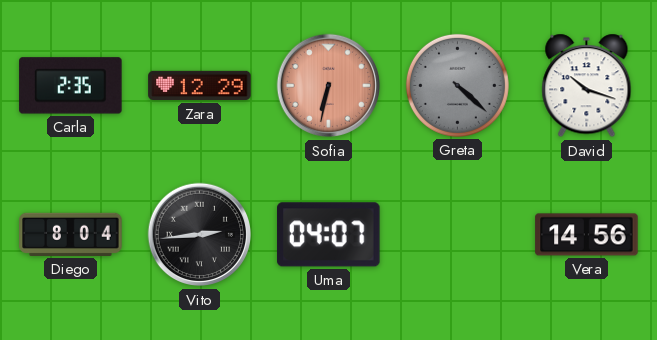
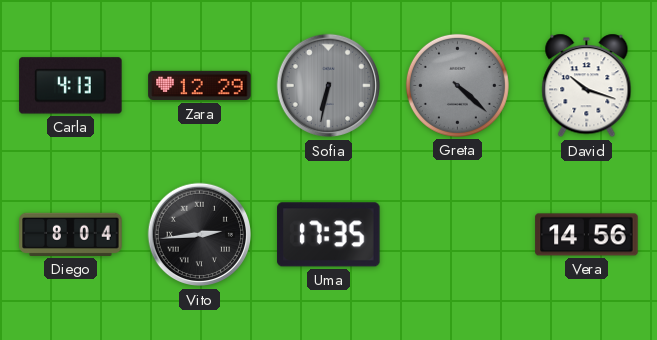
Carla: 2:35 -> 4:13 (71, 86)
Sofia dial: salmon -> grey (329, 86)
Uma: 04:07 -> 17:35 (329, 235)
